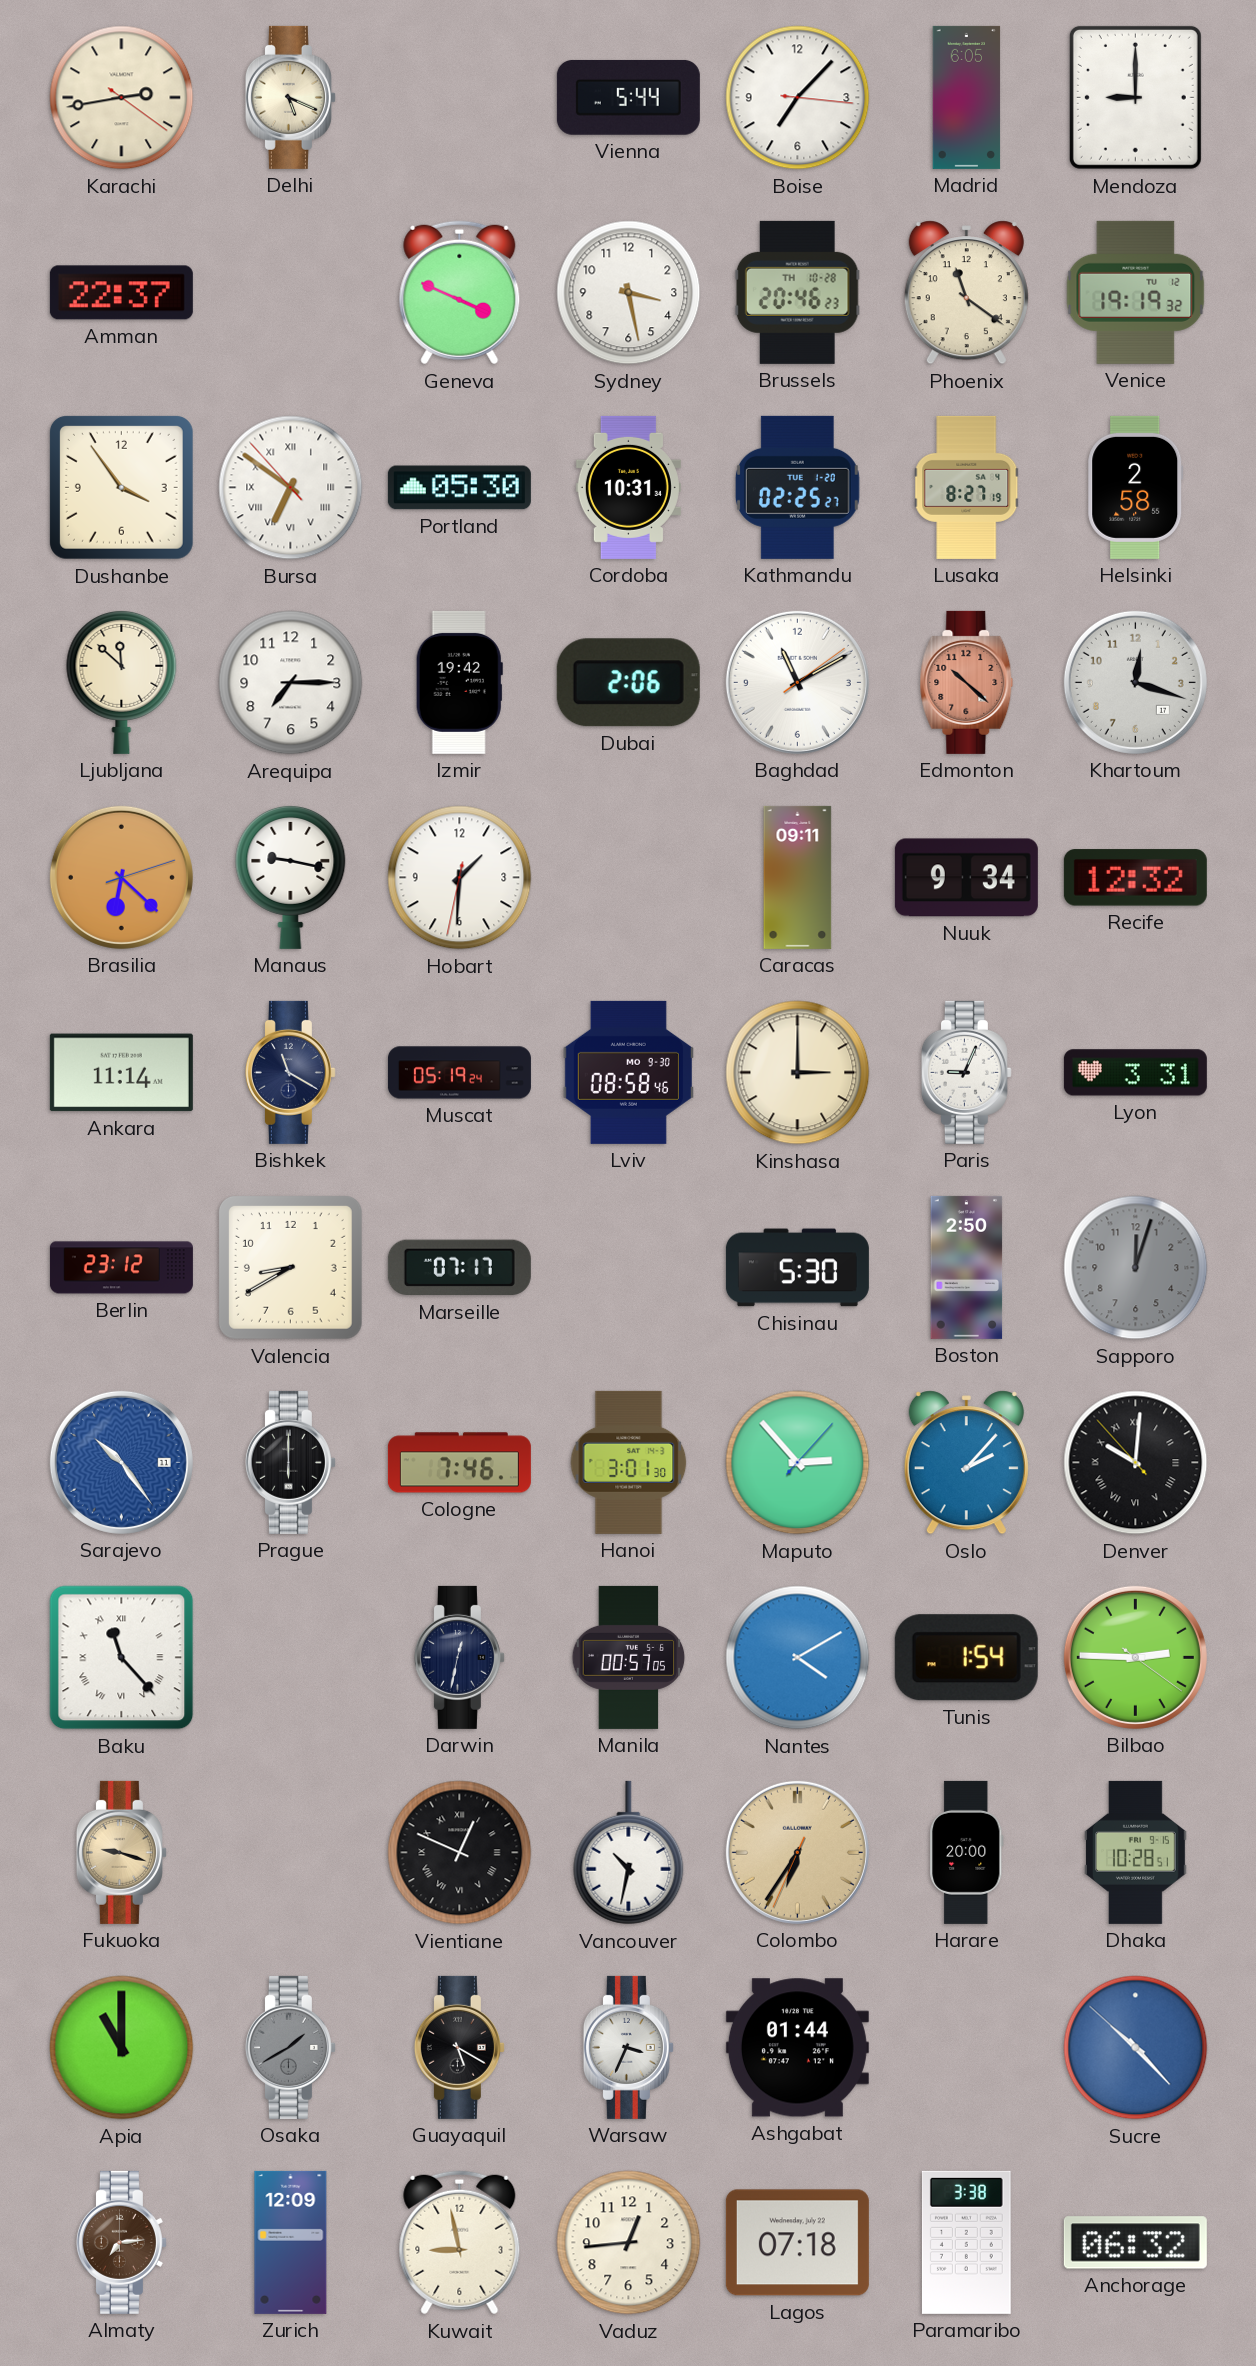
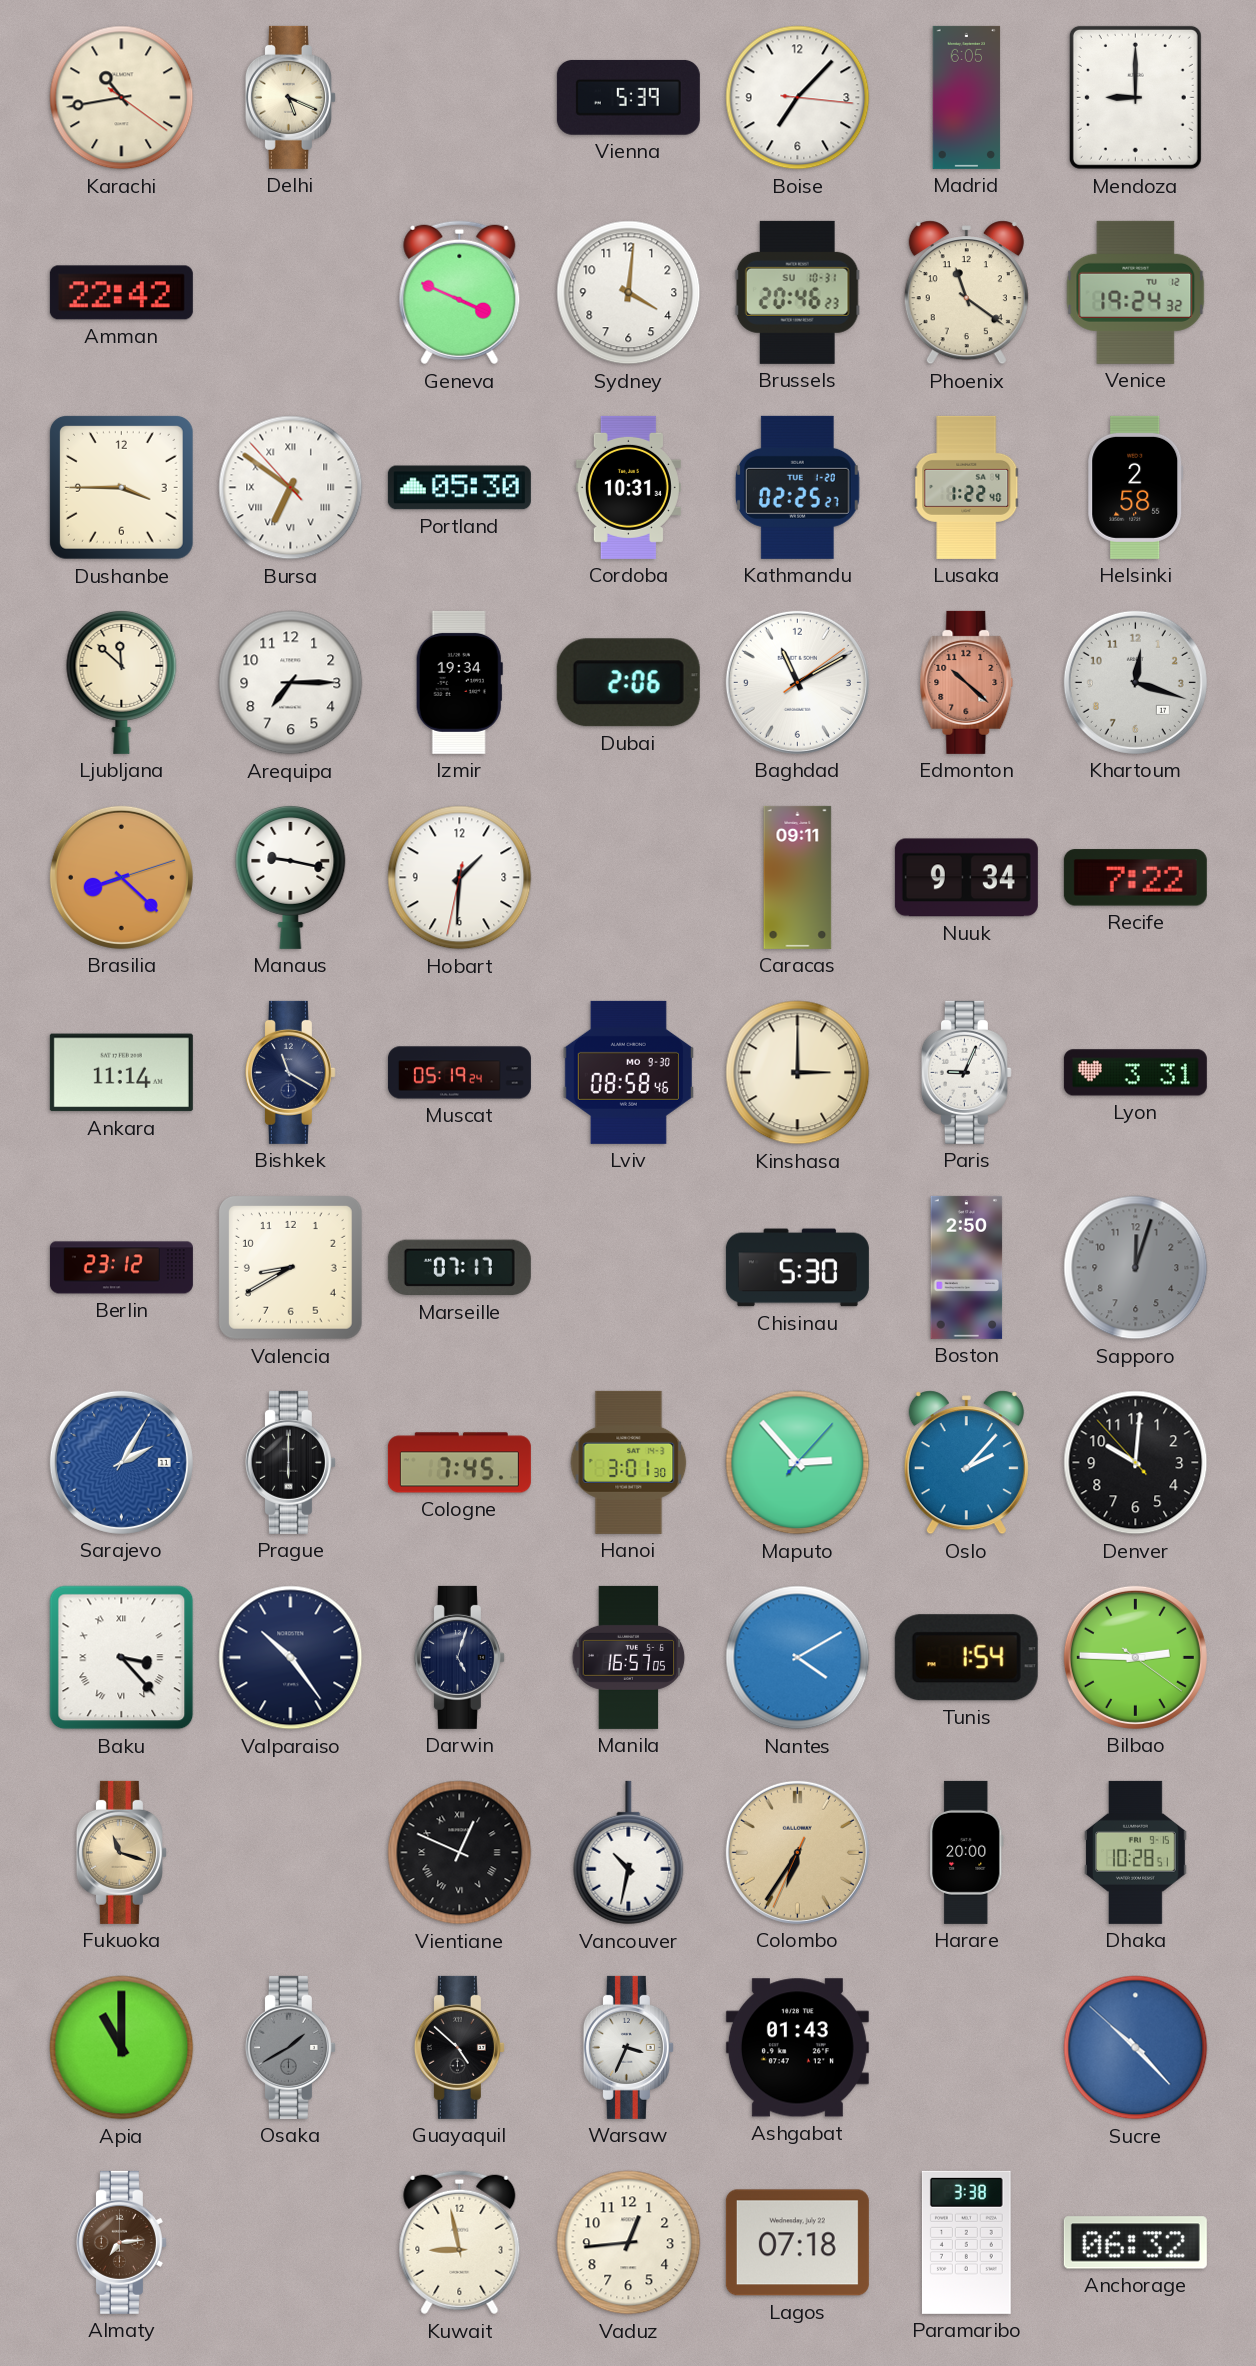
Karachi: 2:43 -> 10:43 (122, 98)
Vienna: 5:44 -> 5:39 (628, 97)
Amman: 22:37 -> 22:42 (121, 293)
Sydney: 3:28 -> 4:01 (629, 293)
Brussels date: TH 10-28 -> SU 10-31 (797, 292)
Venice: 19:19 -> 19:24 (1136, 292)
Dushanbe: 3:54 -> 3:45 (121, 487)
Lusaka: 8:27 -> 1:22 (967, 487)
Izmir: 19:42 -> 19:34 (459, 682)
Brasilia: 6:22 -> 8:22 (121, 877)
Recife: 12:32 -> 7:22 (1135, 878)
Sarajevo: 10:24 -> 2:05 (121, 1462)
Cologne: 7:46 -> 7:45 (459, 1463)
Denver numerals: Roman -> Arabic (1136, 1463)
Baku: 11:23 -> 3:23 (122, 1658)
Valparaiso: none -> 10:24 (291, 1658)
Darwin: 12:32 -> 5:03 (459, 1657)
Manila: 00:57 -> 16:57 (629, 1657)
Fukuoka: 9:18 -> 11:18 (121, 1852)
Guayaquil: 5:20 -> 4:52 (459, 2047)
Ashgabat: 01:44 -> 01:43 (797, 2048)
Zurich: 12:09 -> none (291, 2242)
